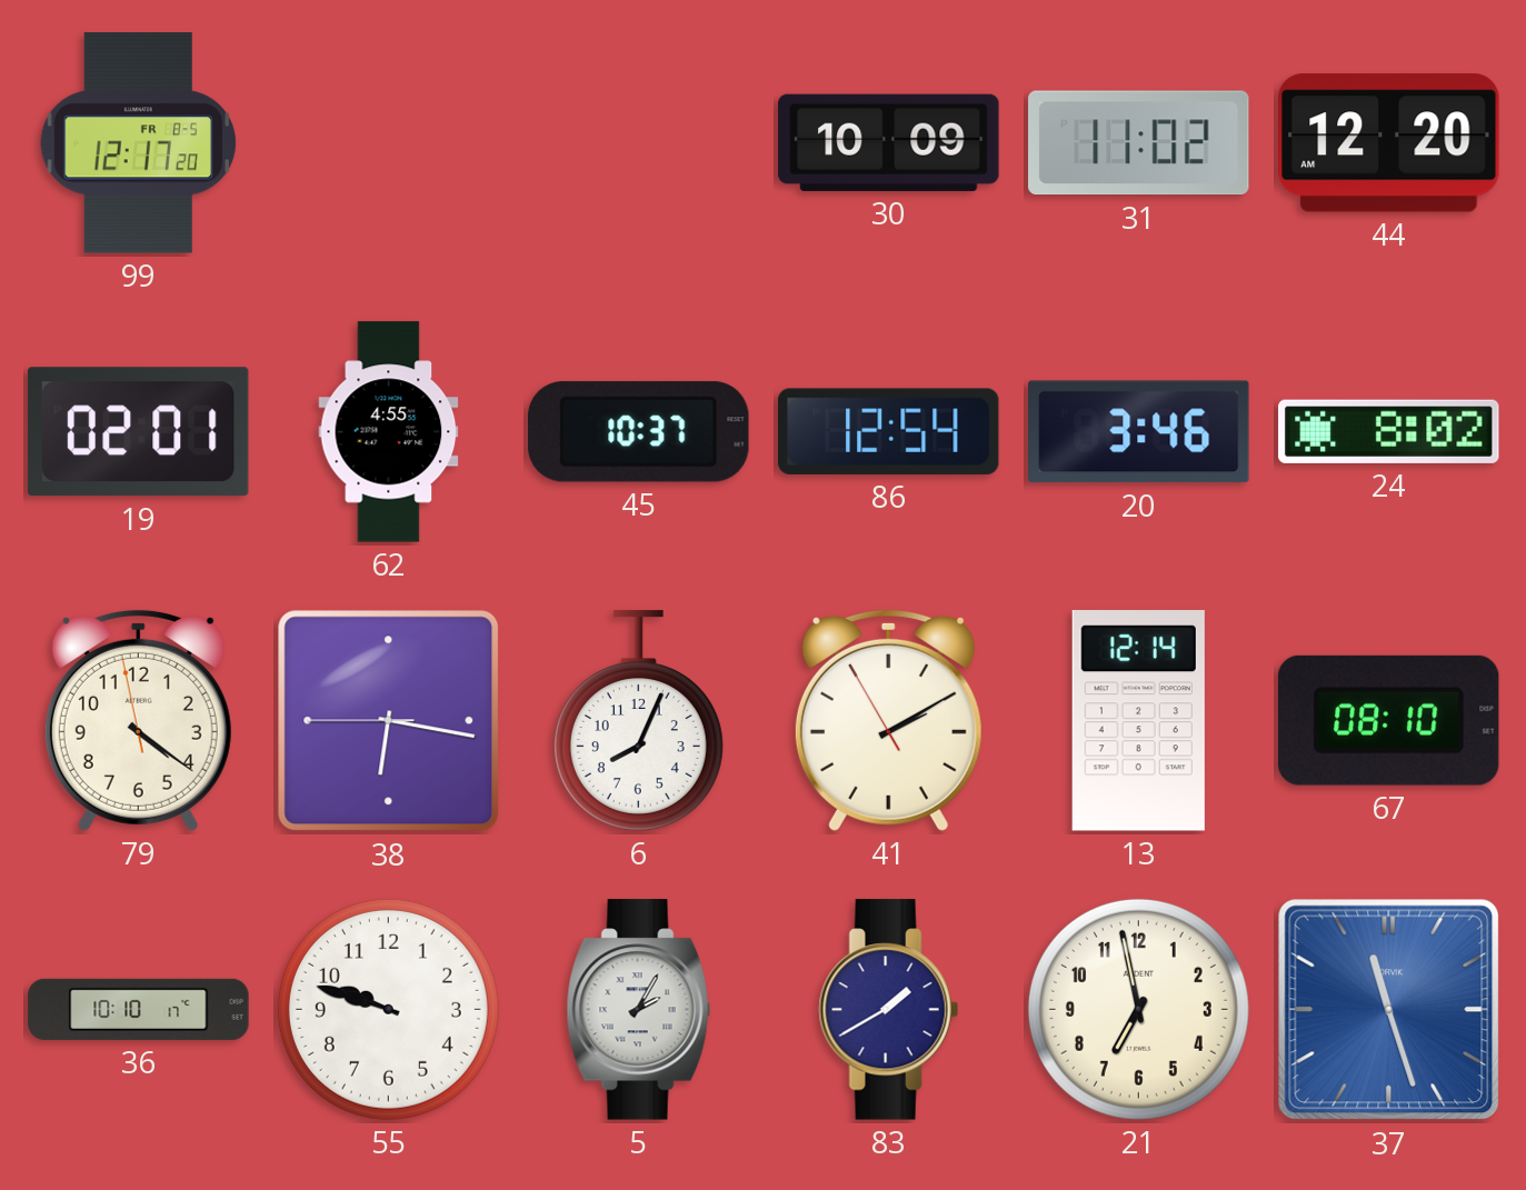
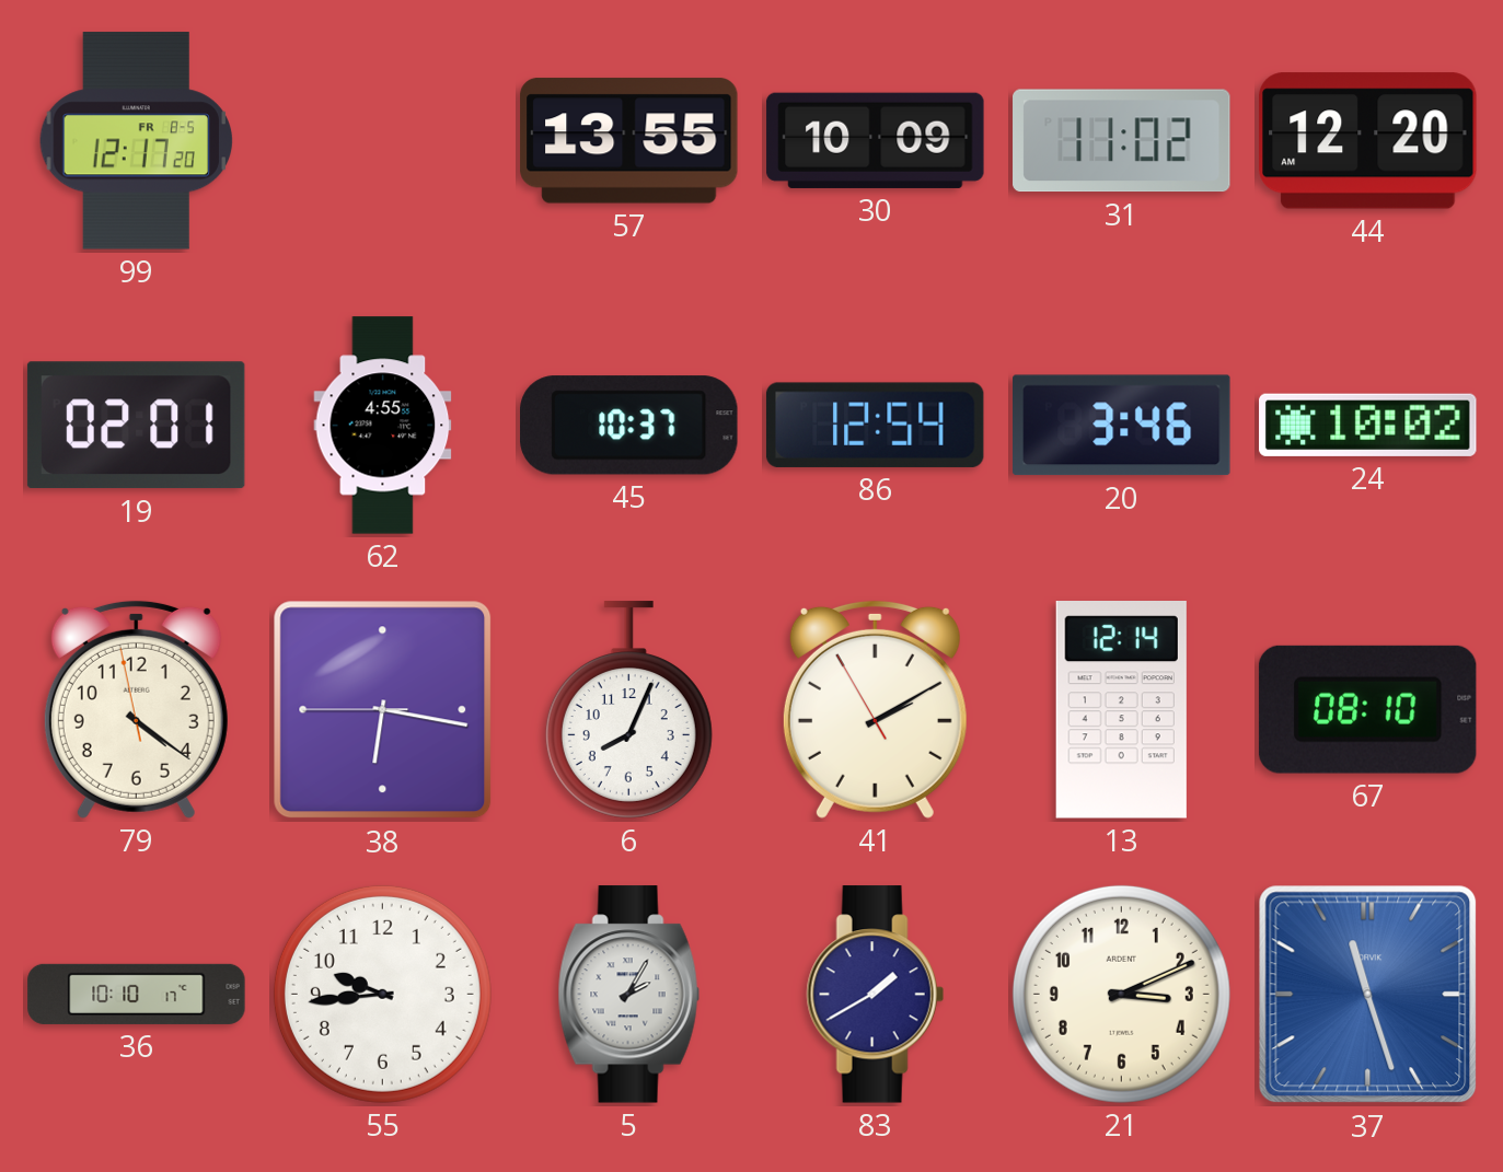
57: none -> 13:55 (629, 141)
24: 8:02 -> 10:02 (1368, 425)
55: 9:48 -> 9:44 (382, 994)
21: 6:58 -> 3:11 (1121, 994)
